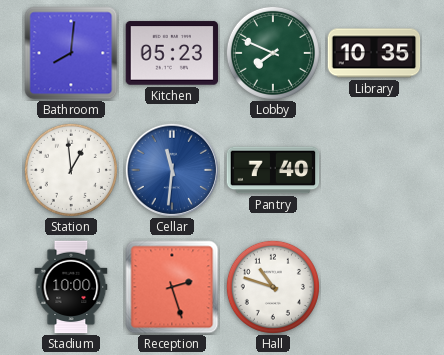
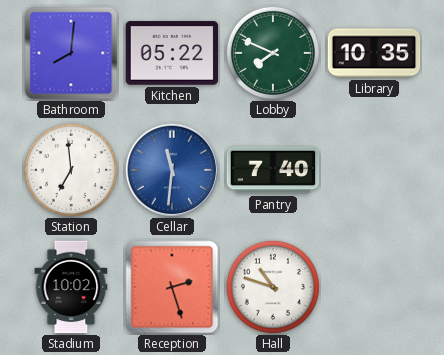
Kitchen: 05:23 -> 05:22 (172, 53)
Station: 12:59 -> 6:59 (71, 170)
Stadium: 10:00 -> 10:02 (71, 287)
